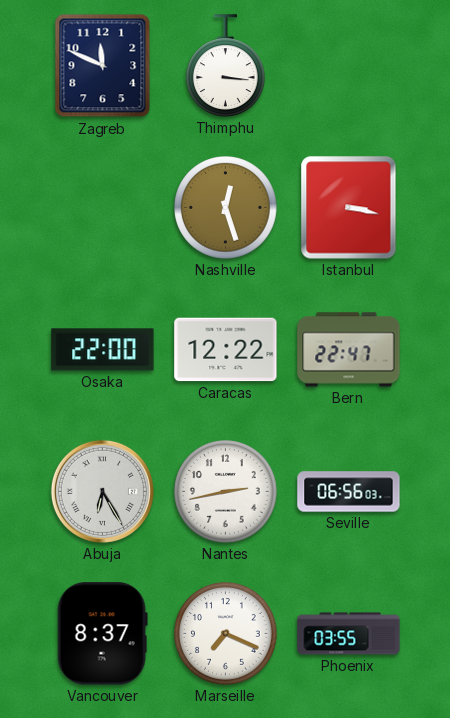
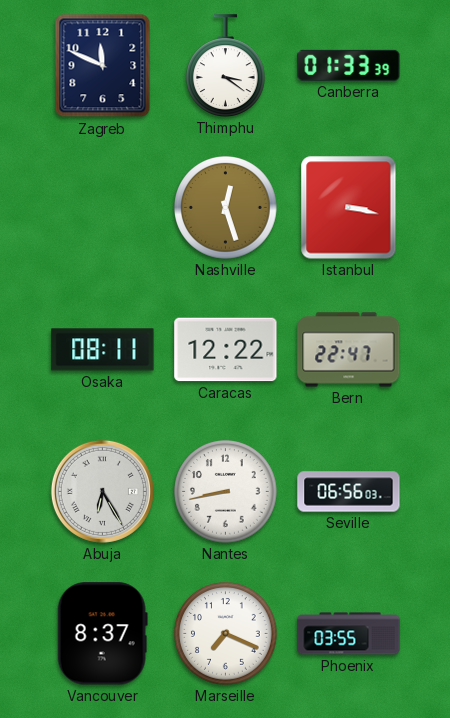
Thimphu: 3:16 -> 3:21 (226, 66)
Canberra: none -> 01:33 (349, 65)
Osaka: 22:00 -> 08:11 (103, 350)
Nantes: 2:43 -> 8:43 (226, 492)
